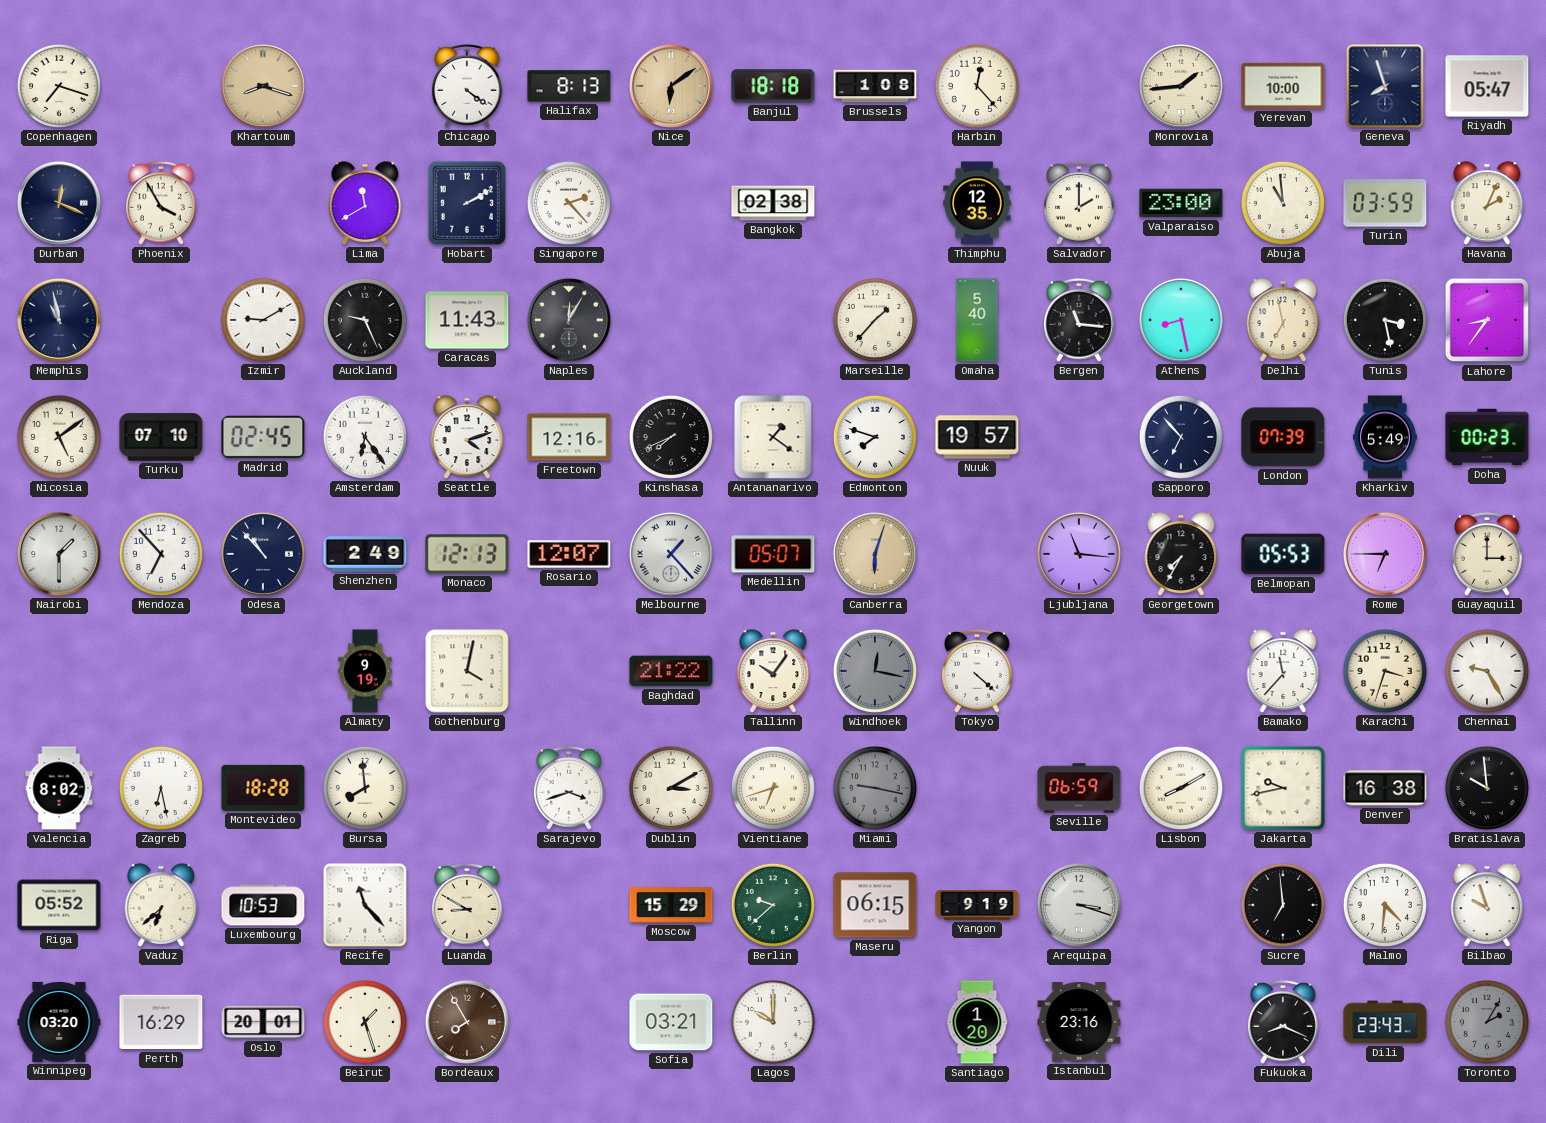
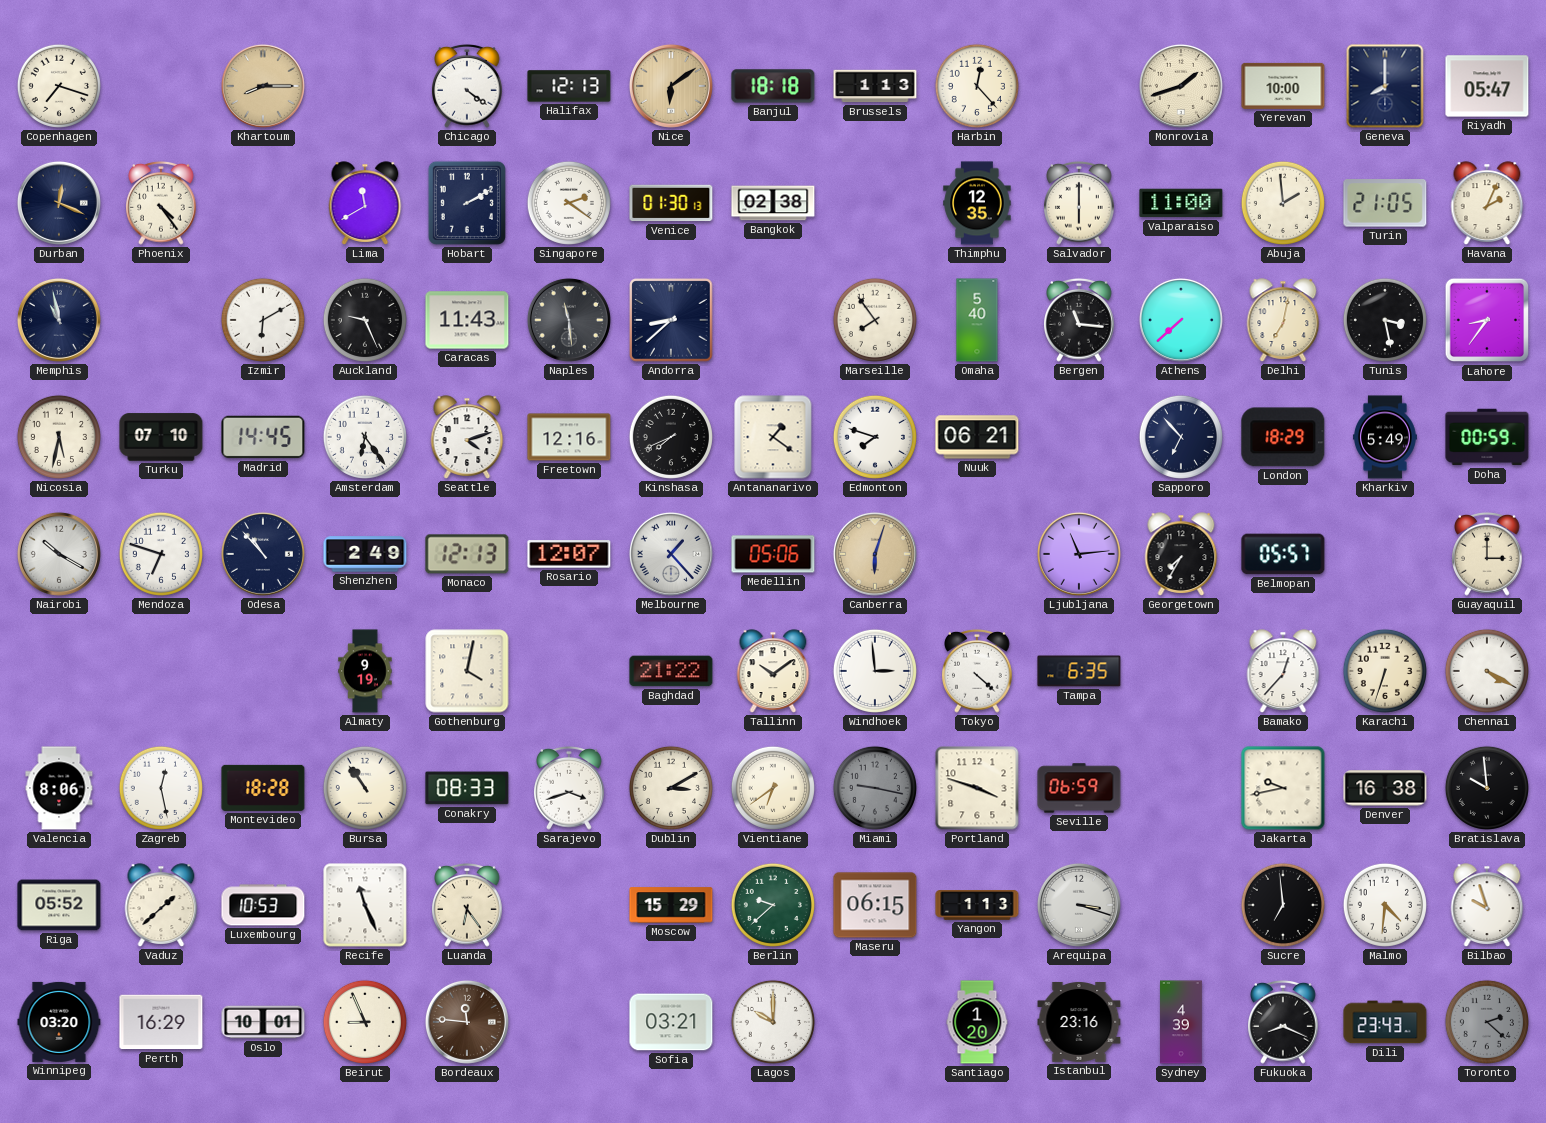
Khartoum: 8:18 -> 8:15 (263, 86)
Halifax: 8:13 -> 12:13 (569, 86)
Brussels: 1:08 -> 1:13 (875, 86)
Monrovia: 1:44 -> 1:42 (1181, 86)
Geneva: 7:57 -> 8:00 (1385, 86)
Phoenix: 3:55 -> 4:24 (161, 203)
Singapore: 2:23 -> 2:21 (569, 203)
Venice: none -> 01:30 (671, 203)
Salvador: 2:00 -> 6:00 (1079, 203)
Valparaiso: 23:00 -> 11:00 (1181, 203)
Abuja: 10:59 -> 1:59 (1283, 203)
Turin: 03:59 -> 21:05 (1385, 203)
Izmir: 9:10 -> 6:10 (263, 320)
Naples: 12:05 -> 11:29 (569, 320)
Andorra: none -> 8:38 (671, 320)
Marseille: 1:37 -> 7:54 (875, 320)
Athens: 8:28 -> 7:38 (1181, 320)
Delhi: 6:58 -> 7:02 (1283, 320)
Nicosia: 5:09 -> 5:32 (59, 437)
Madrid: 02:45 -> 14:45 (263, 437)
Nuuk: 19:57 -> 06:21 (977, 437)
London: 07:39 -> 18:29 (1283, 437)
Doha: 00:23 -> 00:59 (1487, 437)
Nairobi: 1:30 -> 10:20 (59, 554)
Mendoza: 6:53 -> 6:48 (161, 554)
Medellin: 05:07 -> 05:06 (773, 554)
Ljubljana: 11:16 -> 11:14 (1079, 554)
Belmopan: 05:53 -> 05:57 (1283, 554)
Rome: 6:45 -> none (1385, 554)
Tallinn: 10:06 -> 10:09 (773, 671)
Windhoek: 12:17 -> 2:59 (875, 671)
Windhoek dial: grey -> white (875, 671)
Tampa: none -> 6:35 (1079, 671)
Bamako: 11:37 -> 12:37 (1283, 671)
Karachi: 3:33 -> 6:33 (1385, 671)
Chennai: 9:25 -> 4:20 (1487, 671)
Valencia: 8:02 -> 8:06 (59, 788)
Zagreb: 6:28 -> 12:28 (161, 788)
Bursa: 7:59 -> 10:54 (365, 788)
Conakry: none -> 08:33 (467, 788)
Vientiane: 6:42 -> 6:39 (773, 788)
Portland: none -> 3:48 (977, 788)
Lisbon: 8:10 -> none (1181, 788)
Vaduz: 6:38 -> 1:38 (161, 905)
Recife: 11:23 -> 11:26 (365, 905)
Luanda: 8:50 -> 6:24 (467, 905)
Yangon: 9:19 -> 1:13 (977, 905)
Oslo: 20:01 -> 10:01 (263, 1022)
Beirut: 1:27 -> 8:56 (365, 1022)
Bordeaux: 7:55 -> 11:46 (467, 1022)
Sydney: none -> 4:39 (1181, 1022)
Toronto: 2:05 -> 2:22 (1487, 1022)
